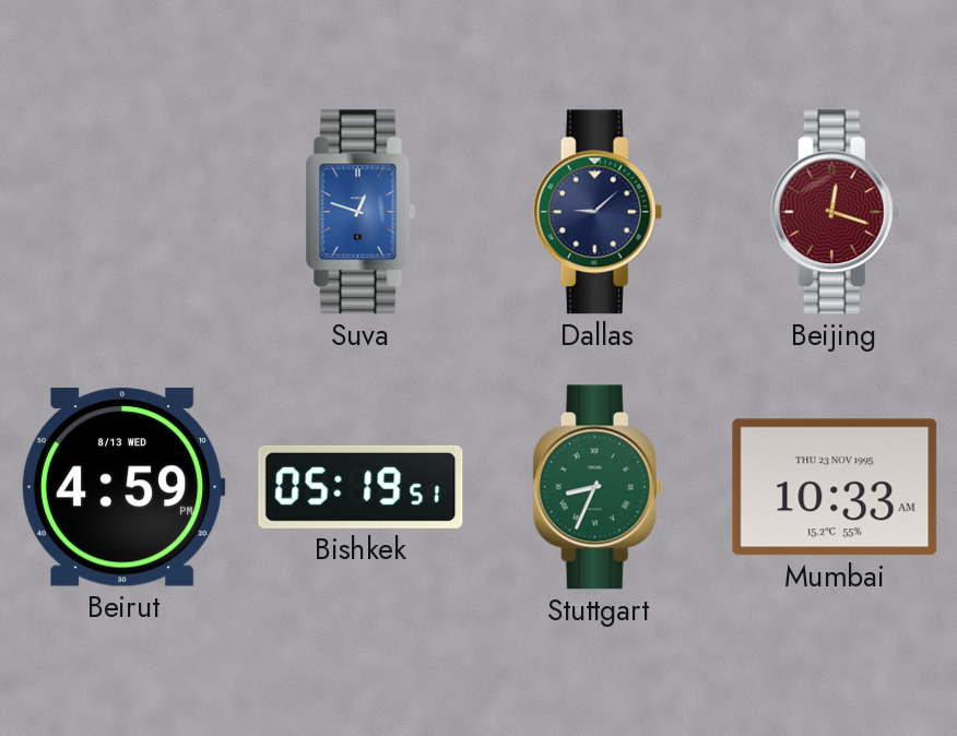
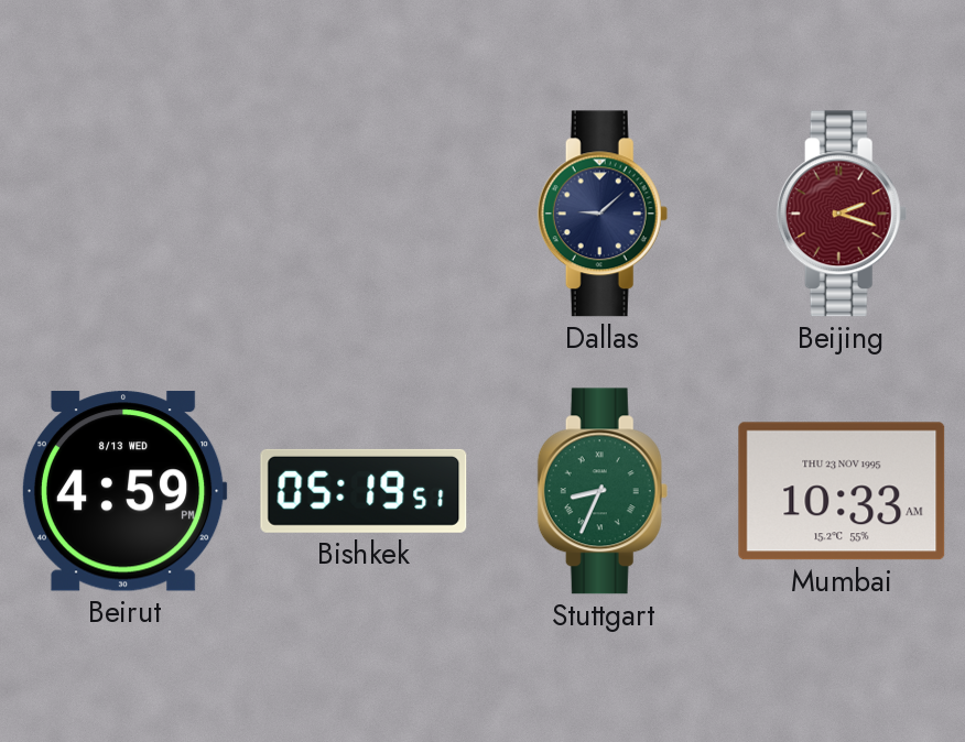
Suva: 12:48 -> none (362, 212)
Beijing: 12:18 -> 2:18 (842, 214)
